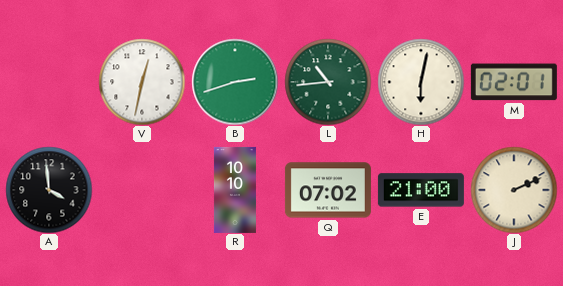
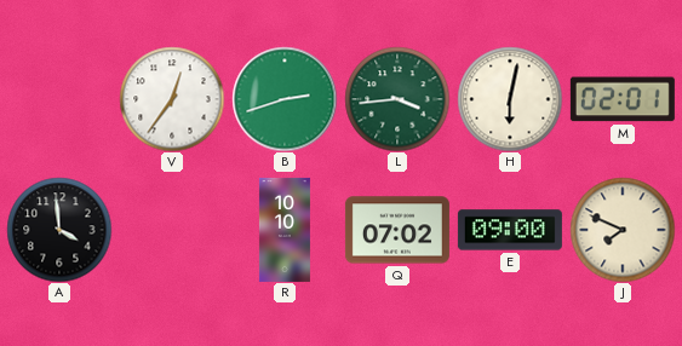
V: 12:32 -> 12:36 (172, 99)
L: 10:44 -> 3:44 (397, 99)
E: 21:00 -> 09:00 (510, 230)
J: 2:11 -> 7:49 (623, 230)
